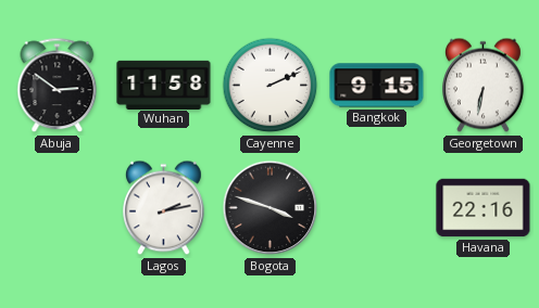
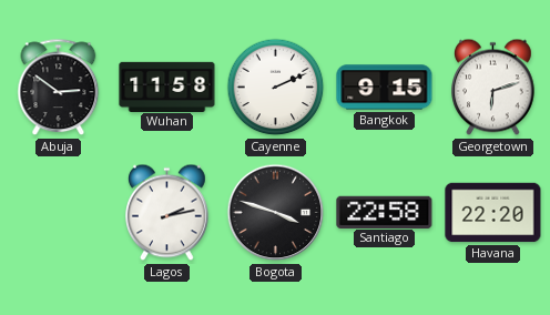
Georgetown: 6:32 -> 6:12 (493, 88)
Santiago: none -> 22:58 (385, 212)
Havana: 22:16 -> 22:20 (493, 213)
